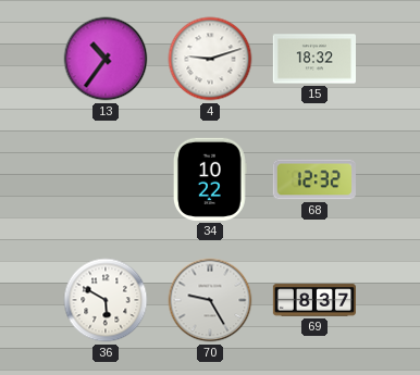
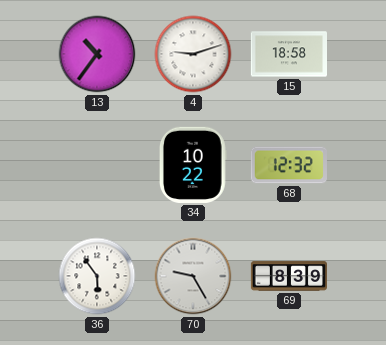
15: 18:32 -> 18:58 (288, 54)
36: 5:50 -> 5:54 (97, 276)
69: 8:37 -> 8:39 (288, 276)
